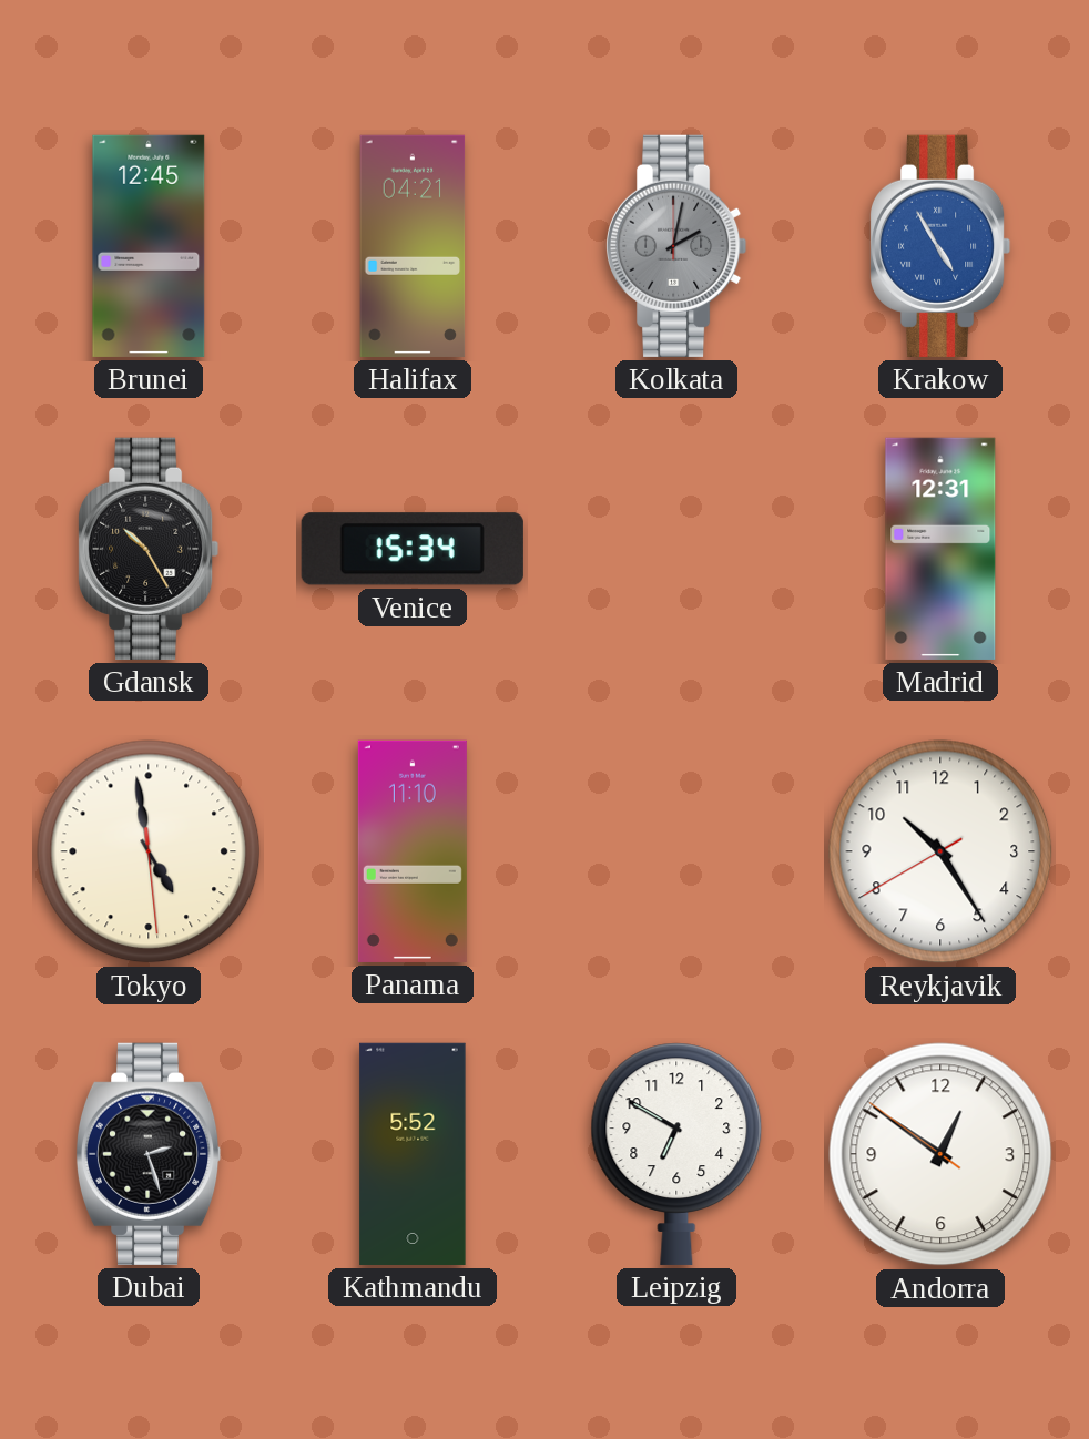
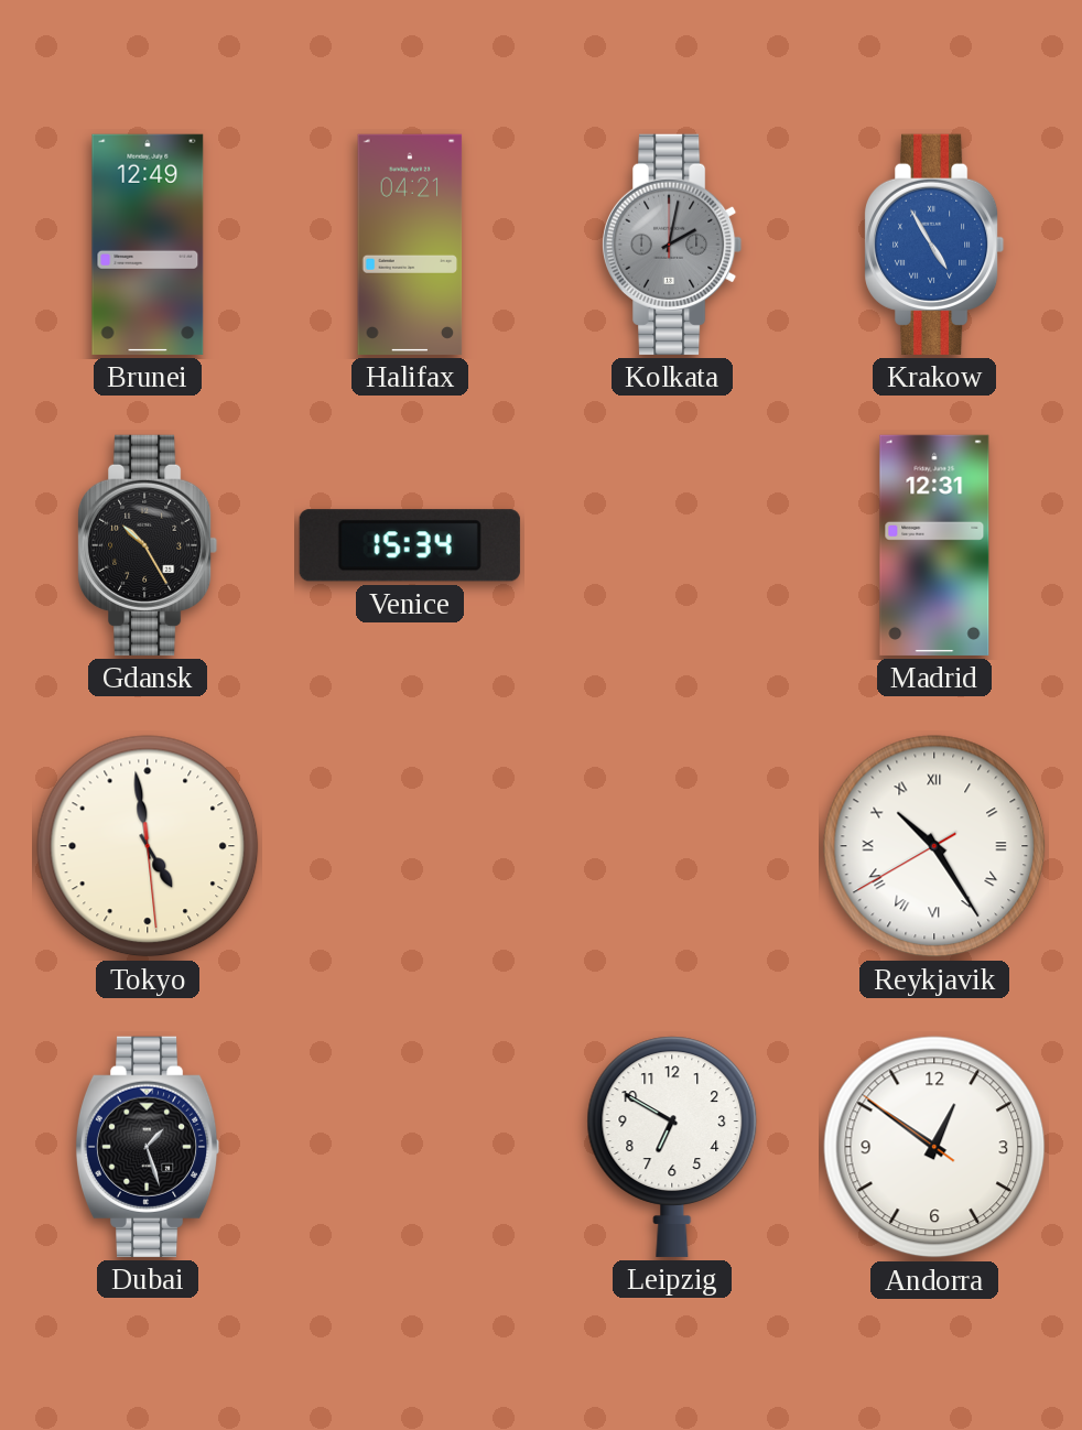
Brunei: 12:45 -> 12:49 (148, 245)
Panama: 11:10 -> none (413, 851)
Reykjavik numerals: Arabic -> Roman (934, 846)
Dubai: 2:27 -> 1:27 (148, 1147)
Kathmandu: 5:52 -> none (413, 1154)
